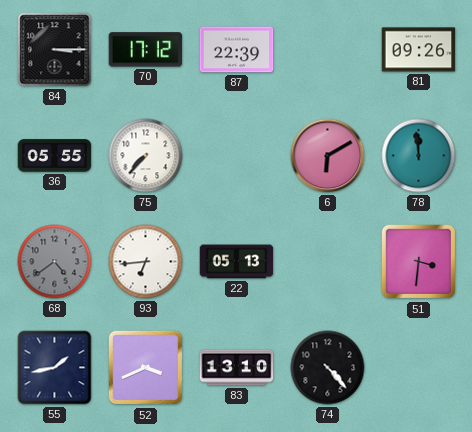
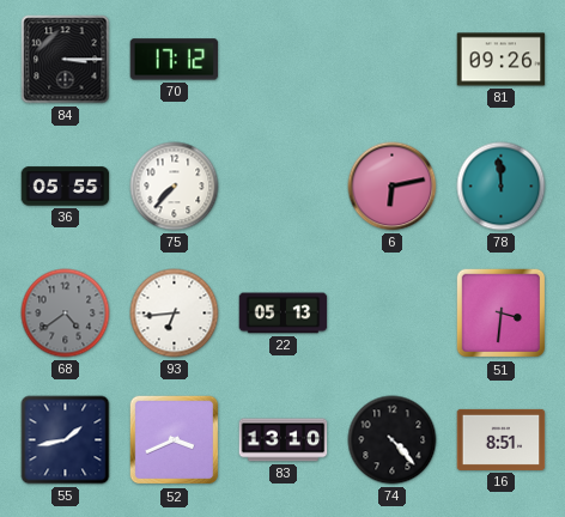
87: 22:39 -> none (237, 50)
6: 6:10 -> 6:13 (393, 187)
16: none -> 8:51 (502, 439)
